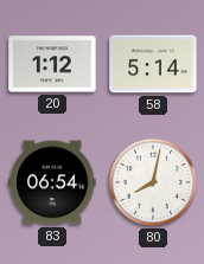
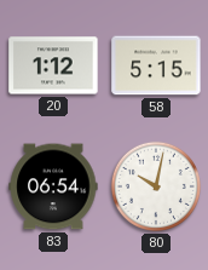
58: 5:14 -> 5:15 (156, 65)
80: 8:02 -> 10:02 (156, 186)
